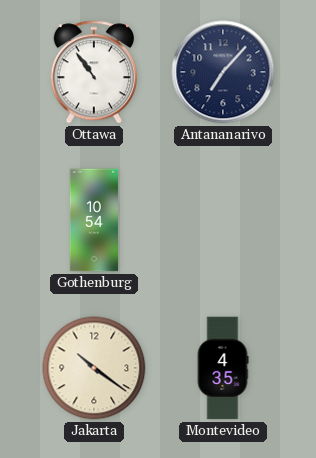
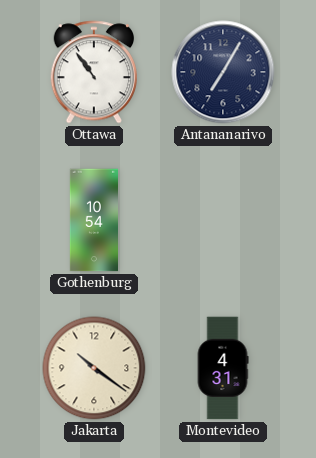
Antananarivo: 7:07 -> 7:05 (223, 72)
Montevideo: 4:35 -> 4:31 (223, 368)
